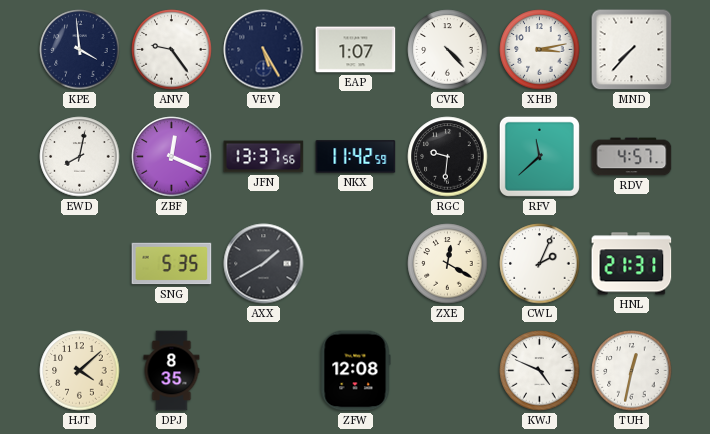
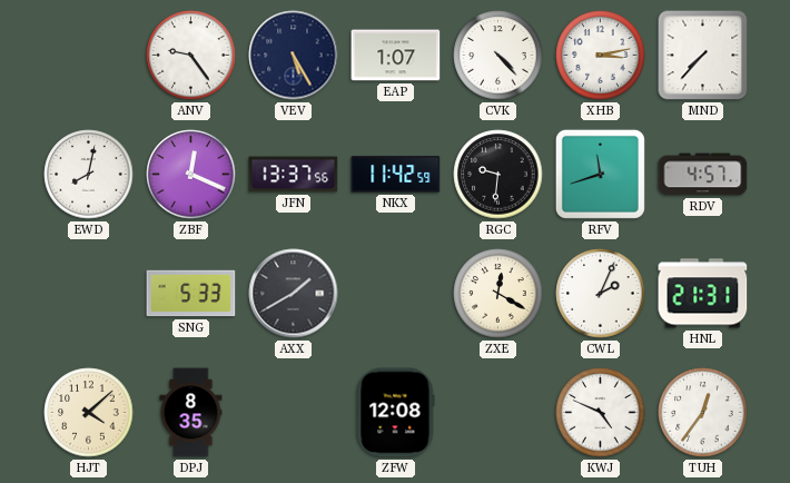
KPE: 3:59 -> none (80, 50)
RFV: 11:38 -> 11:42 (600, 174)
SNG: 5:35 -> 5:33 (191, 294)
TUH: 12:32 -> 12:36 (703, 413)
